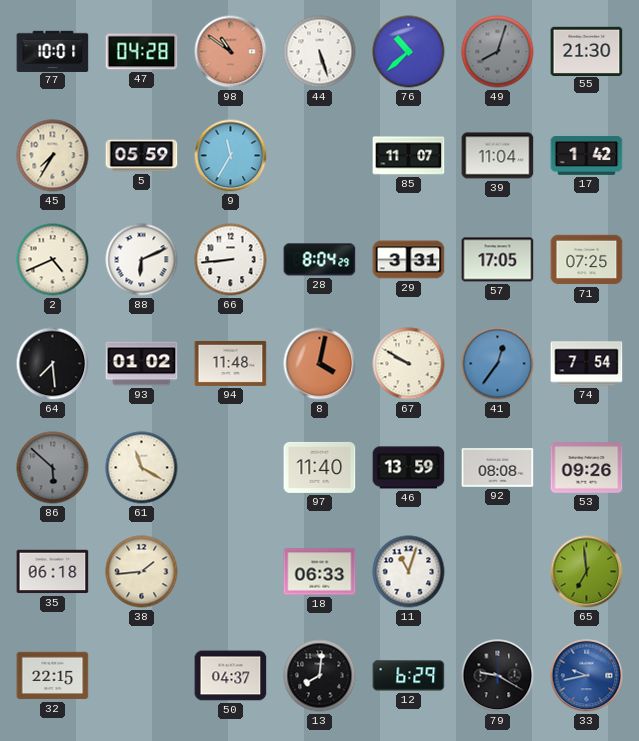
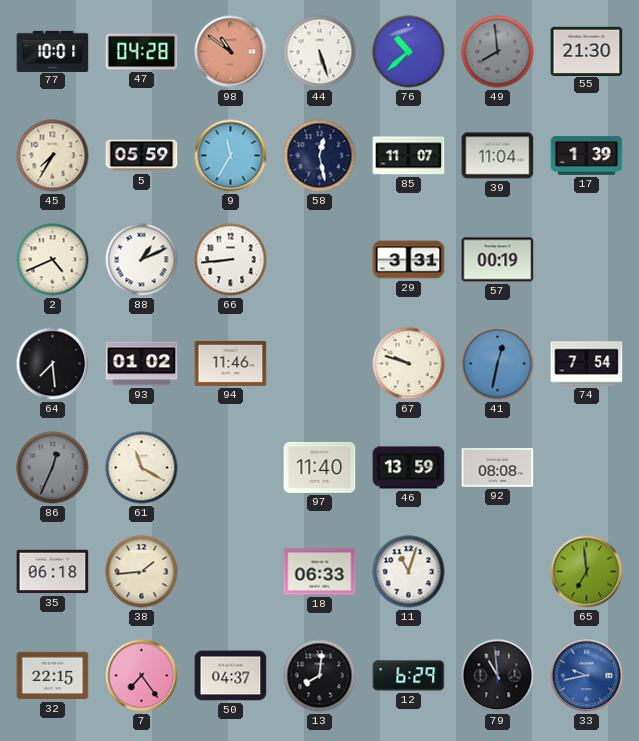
49: 8:03 -> 7:59 (498, 52)
58: none -> 12:28 (320, 156)
17: 1:42 -> 1:39 (587, 155)
88: 6:11 -> 1:11 (142, 260)
28: 8:04 -> none (320, 260)
57: 17:05 -> 00:19 (498, 260)
71: 07:25 -> none (587, 260)
94: 11:48 -> 11:46 (231, 363)
8: 4:02 -> none (320, 364)
67: 9:50 -> 9:48 (409, 364)
41: 12:36 -> 12:32 (498, 364)
86: 5:52 -> 12:34 (53, 468)
53: 09:26 -> none (587, 468)
7: none -> 7:24 (142, 676)
79: 9:20 -> 10:59 (498, 676)
